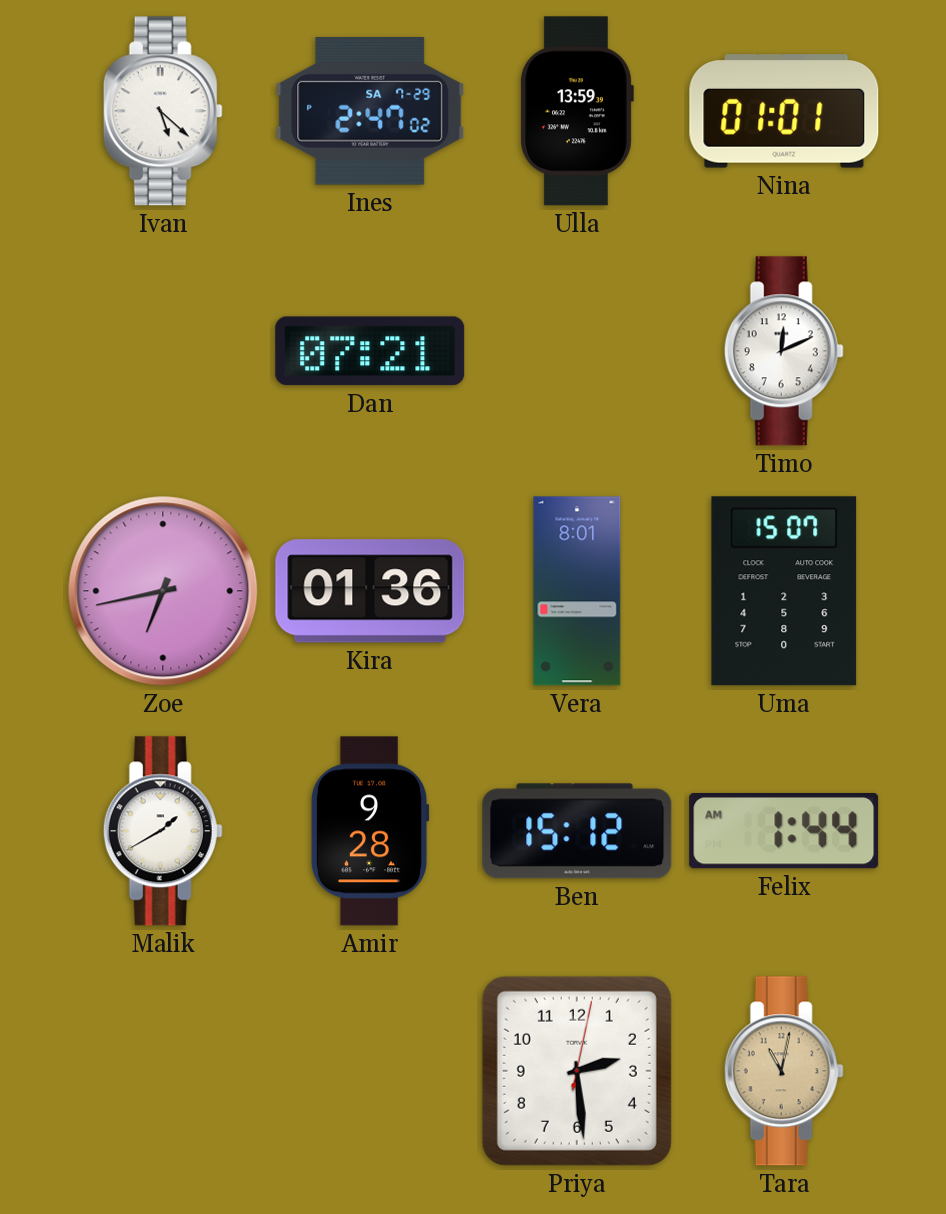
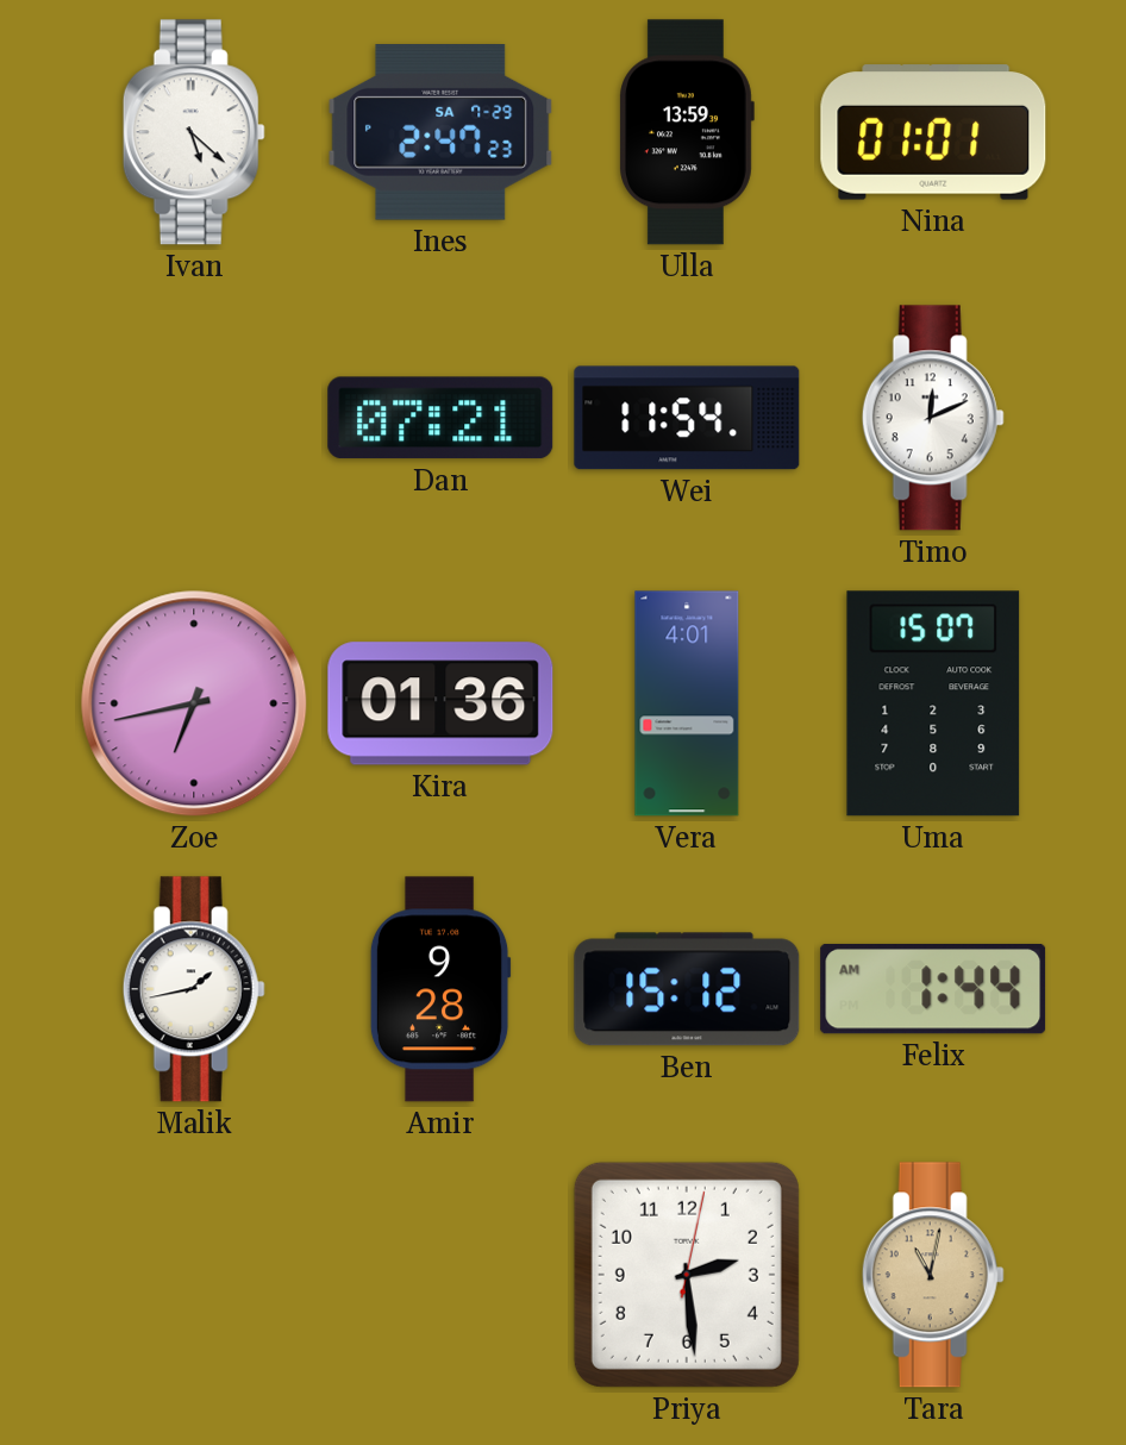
Ines: 2:47:02 -> 2:47:23 (440, 133)
Wei: none -> 11:54 (687, 418)
Vera: 8:01 -> 4:01 (687, 703)
Malik: 1:40 -> 1:43 (194, 989)
